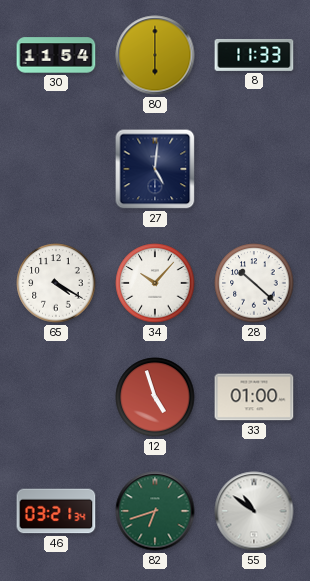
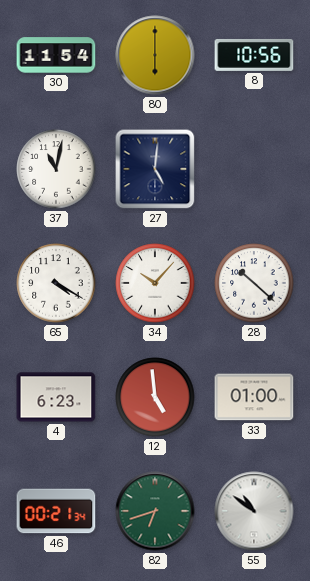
8: 11:33 -> 10:56 (254, 55)
37: none -> 11:02 (56, 169)
4: none -> 6:23 (56, 397)
12: 4:57 -> 4:59 (155, 397)
46: 03:21 -> 00:21 (56, 511)
